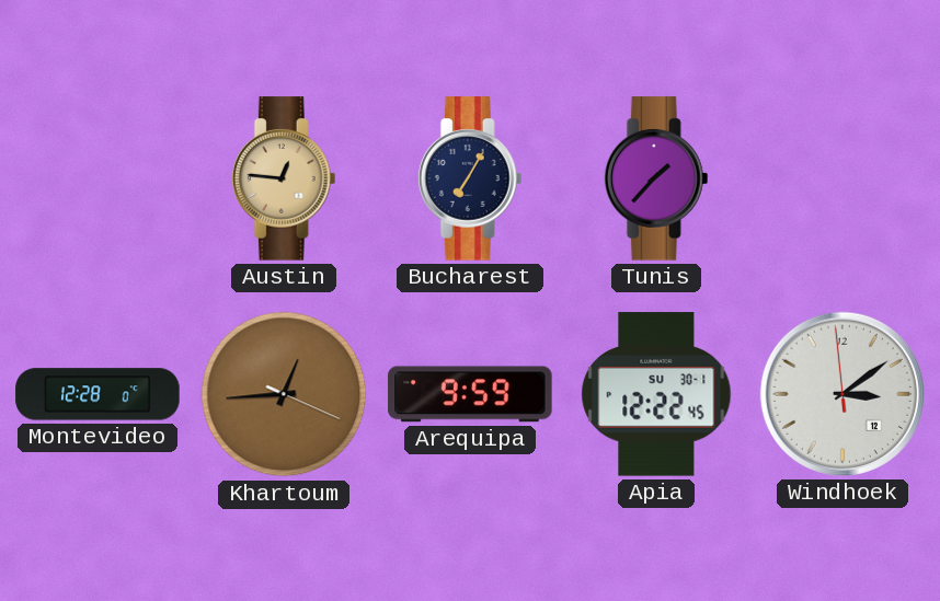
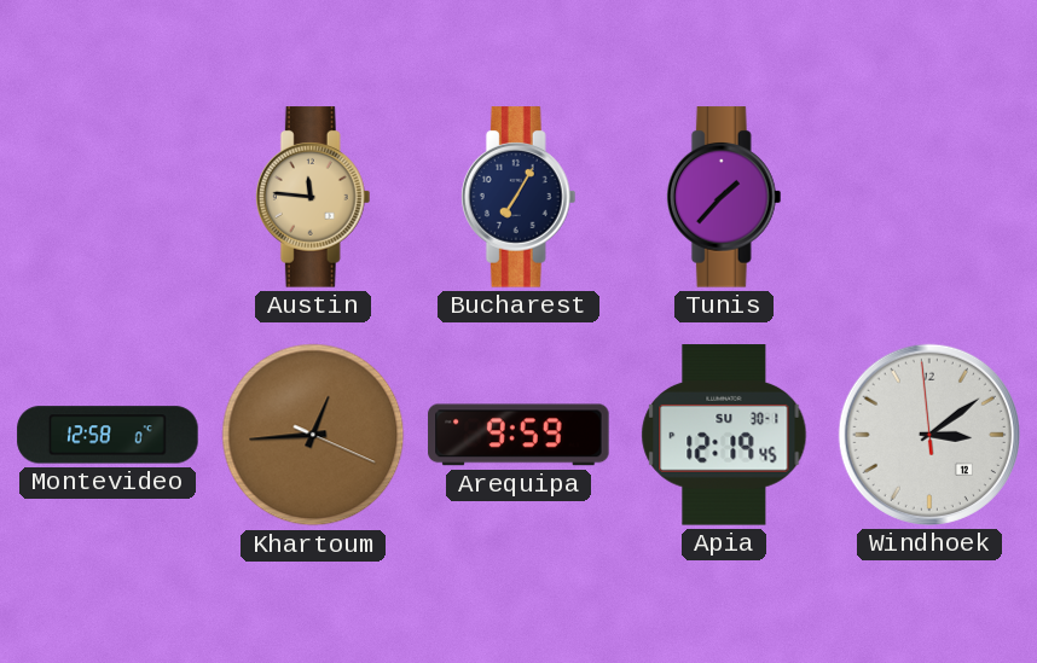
Austin: 12:46 -> 11:46 (313, 197)
Montevideo: 12:28 -> 12:58 (108, 435)
Apia: 12:22 -> 12:19 (724, 435)
